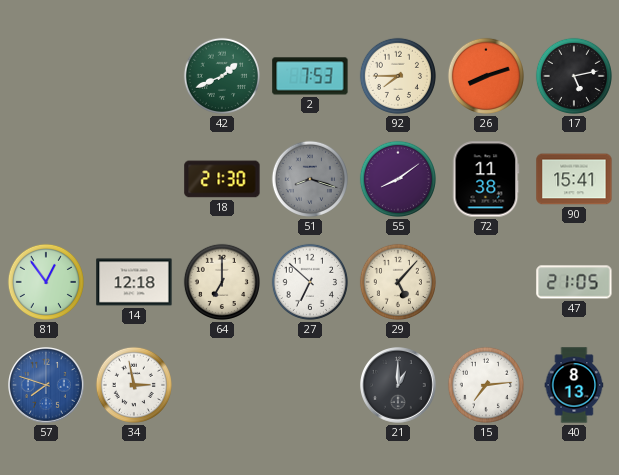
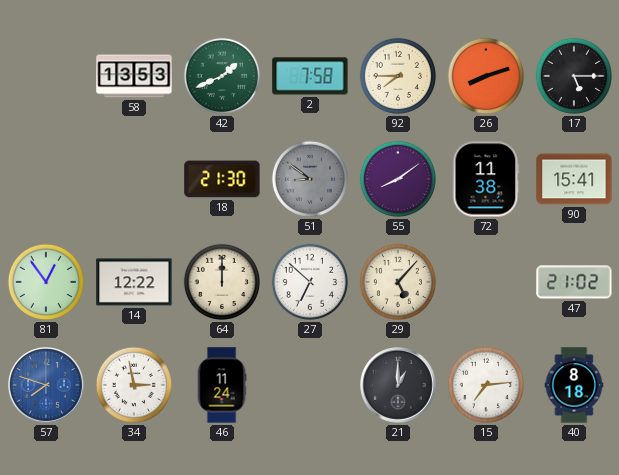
58: none -> 13:53 (134, 76)
2: 7:53 -> 7:58 (310, 76)
17: 5:13 -> 5:15 (574, 76)
51: 8:18 -> 8:51 (310, 179)
14: 12:18 -> 12:22 (134, 282)
64: 7:00 -> 12:00 (222, 282)
47: 21:05 -> 21:02 (574, 282)
46: none -> 11:24 (222, 385)
40: 8:13 -> 8:18 (574, 385)
